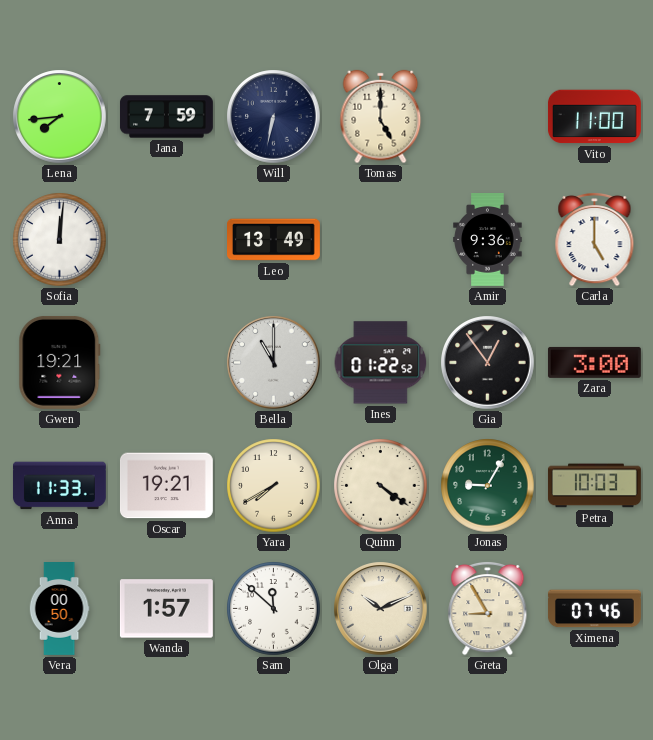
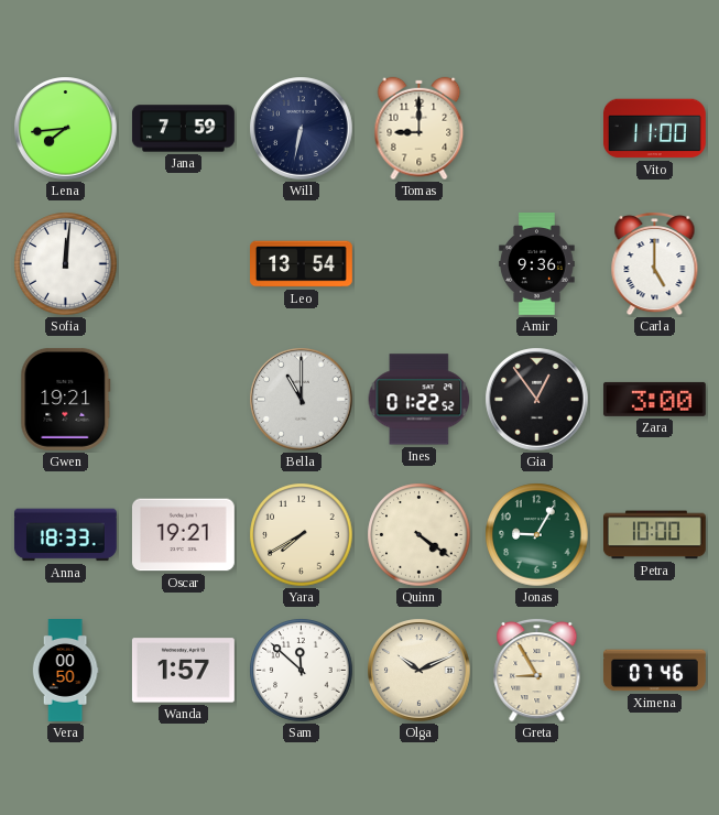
Tomas: 5:00 -> 9:00 (420, 129)
Leo: 13:49 -> 13:54 (302, 264)
Anna: 11:33 -> 18:33 (65, 535)
Petra: 10:03 -> 10:00 (654, 535)
